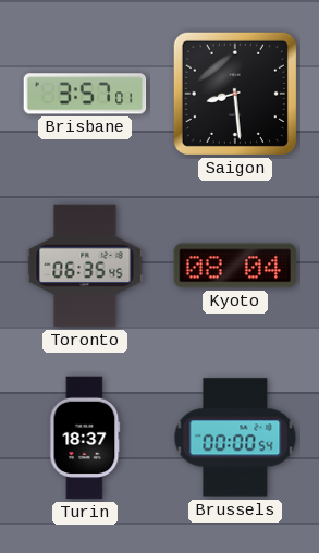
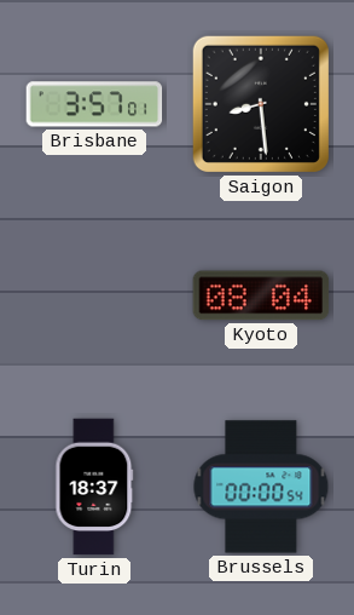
Toronto: 06:35 -> none (85, 266)
